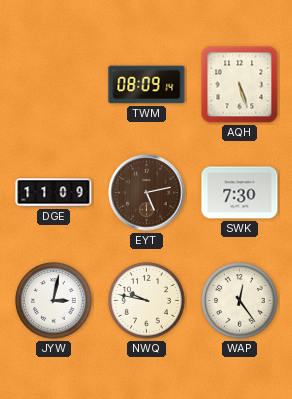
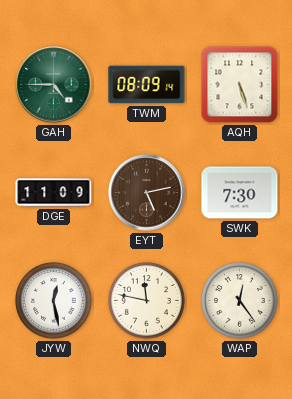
GAH: none -> 4:45 (54, 85)
JYW: 3:02 -> 12:28 (54, 301)
NWQ: 9:47 -> 11:47 (147, 301)
